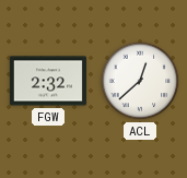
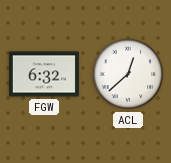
FGW: 2:32 -> 6:32 (44, 74)
